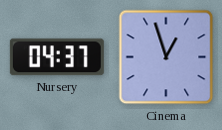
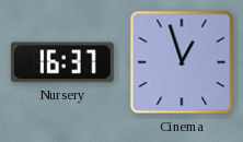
Nursery: 04:37 -> 16:37 (62, 62)
